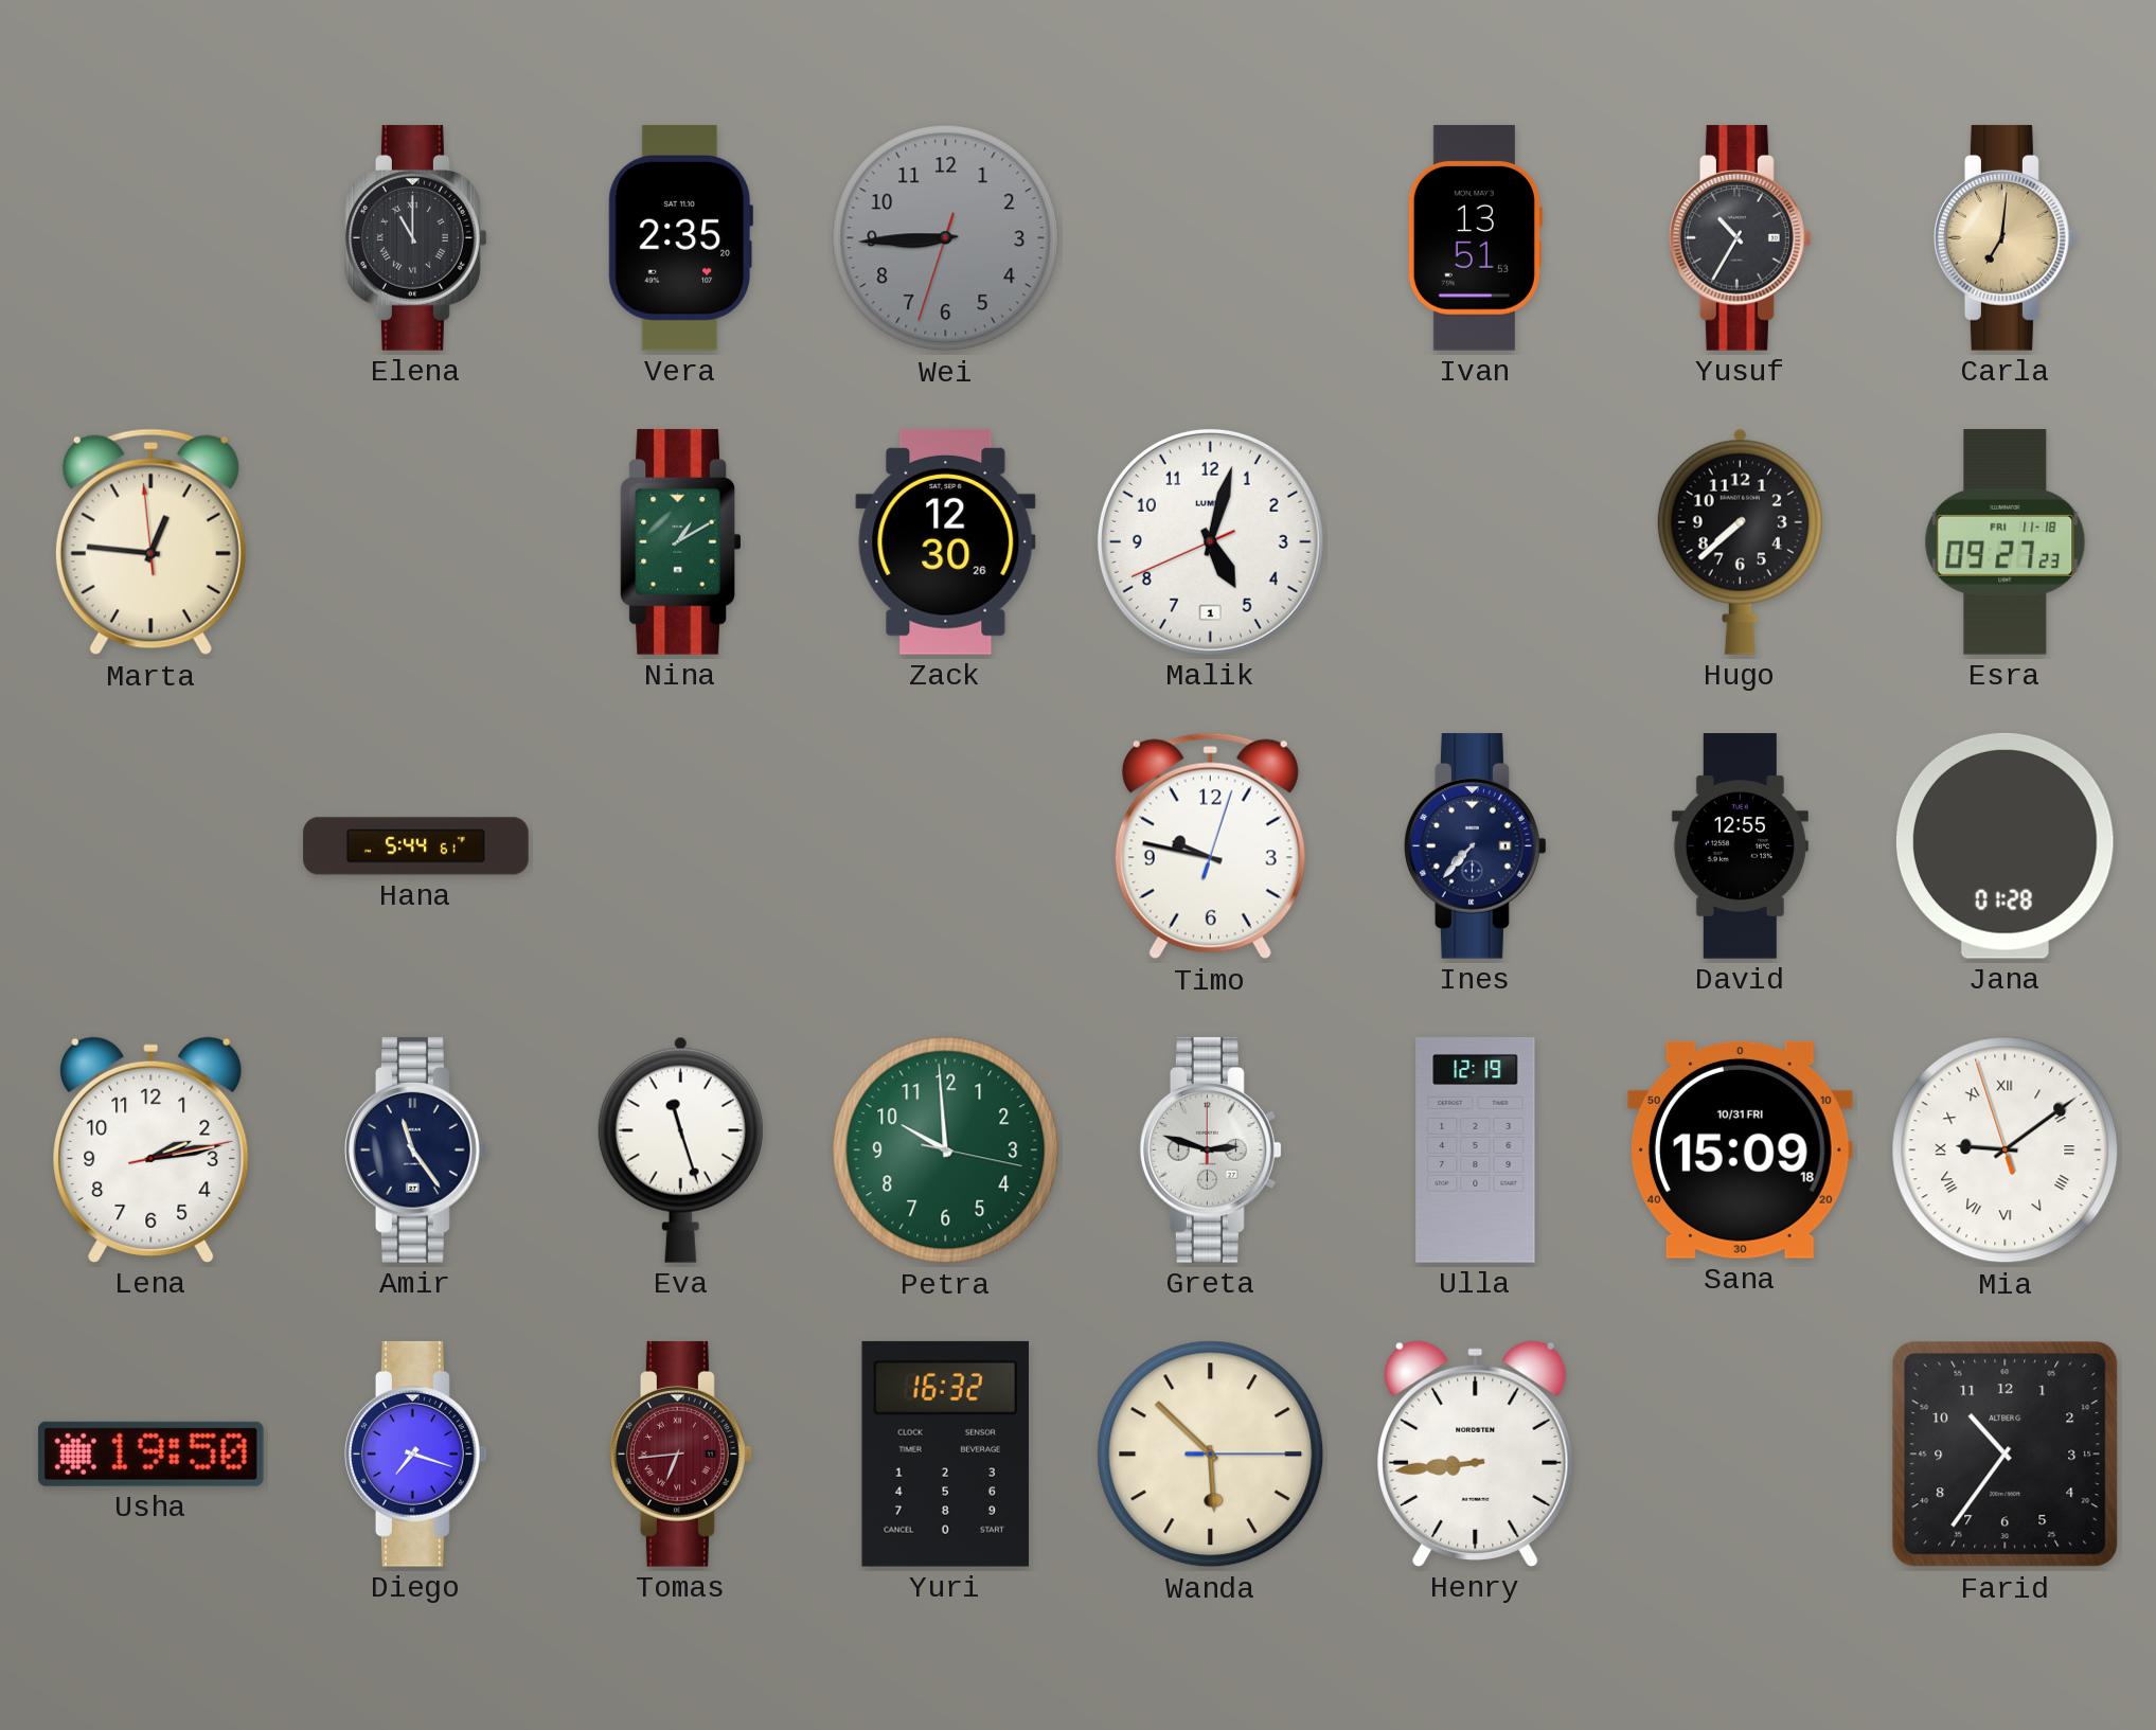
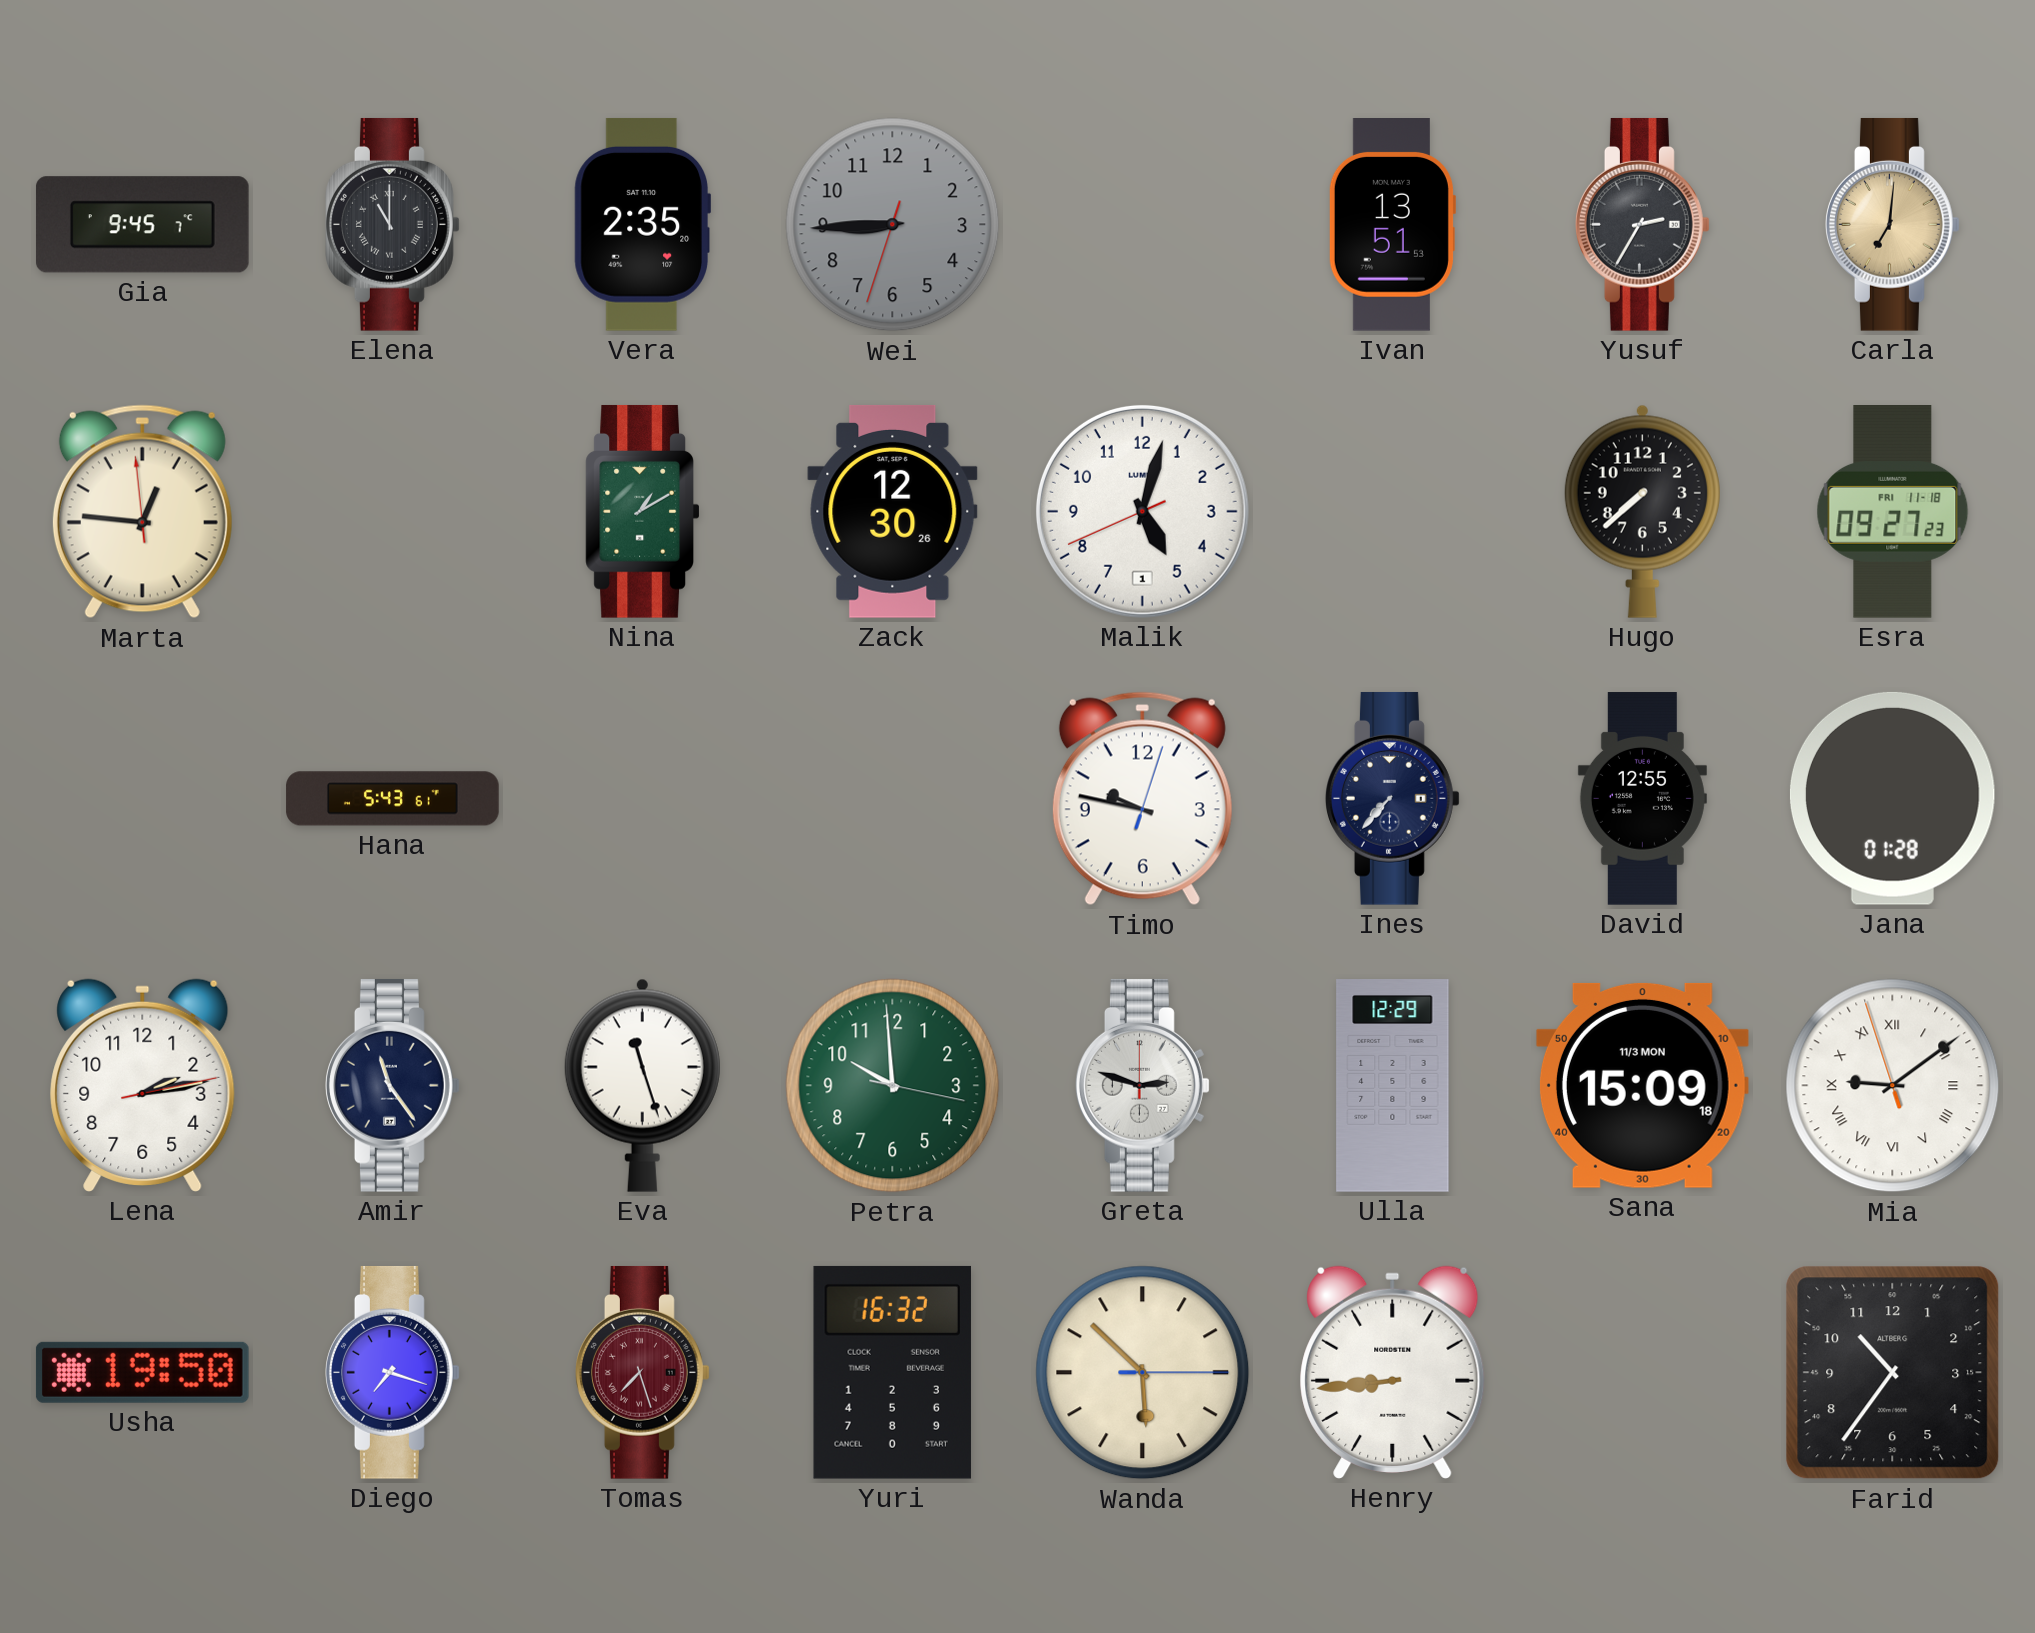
Gia: none -> 9:45 (142, 225)
Yusuf: 10:35 -> 2:35 (1643, 225)
Hana: 5:44 -> 5:43 (393, 799)
Ulla: 12:19 -> 12:29 (1393, 1086)
Sana date: 10/31 FRI -> 11/3 MON (1642, 1085)
Tomas: 6:44 -> 7:27 (643, 1373)
